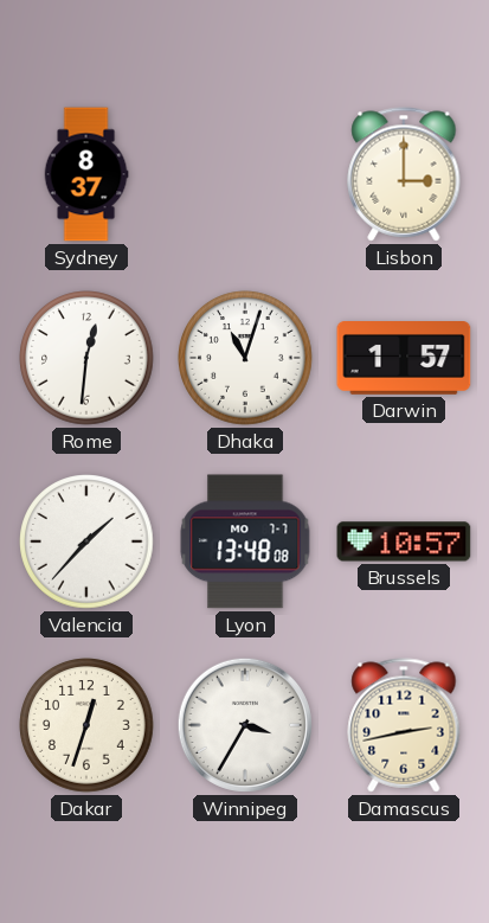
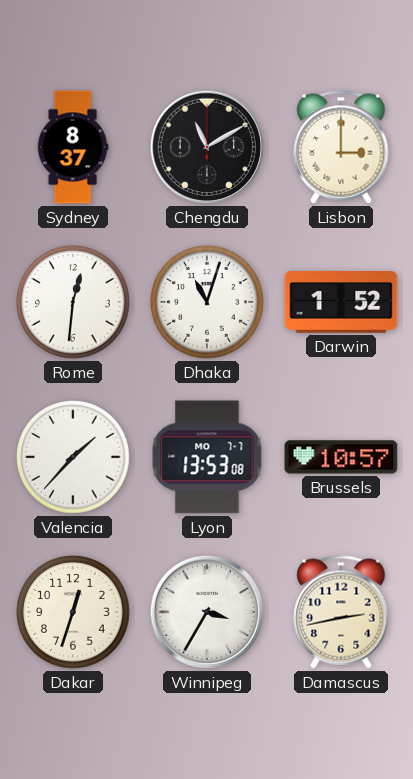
Chengdu: none -> 11:10 (207, 147)
Darwin: 1:57 -> 1:52 (341, 303)
Lyon: 13:48 -> 13:53 (207, 457)
